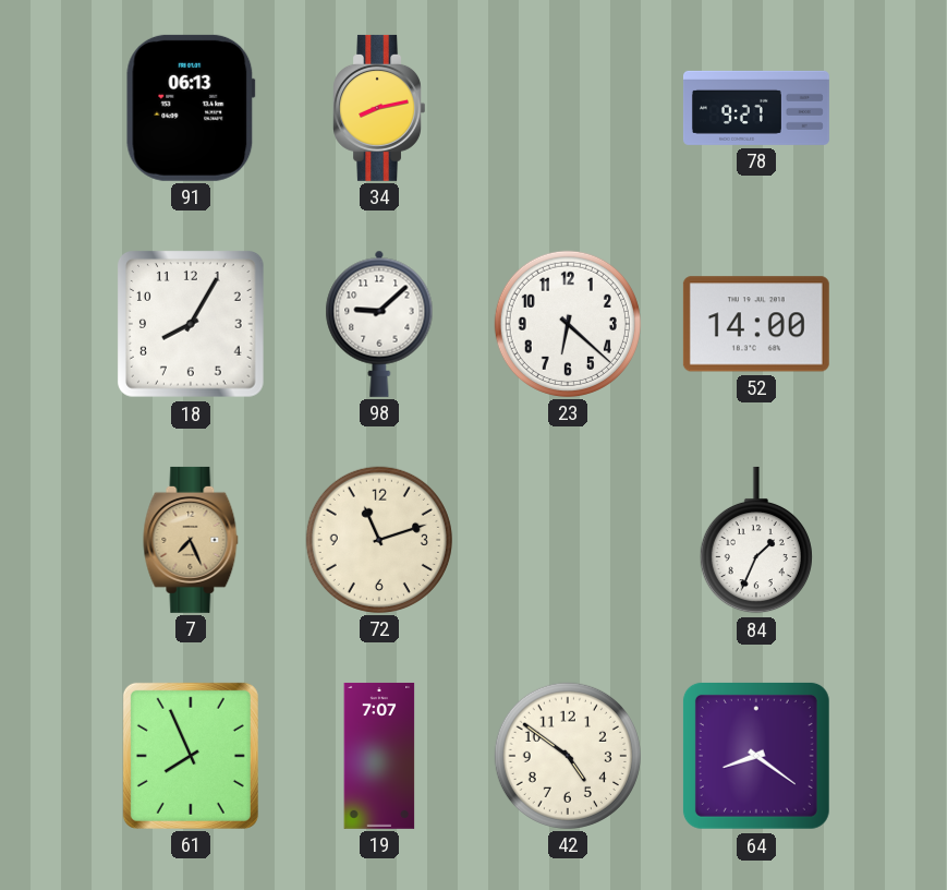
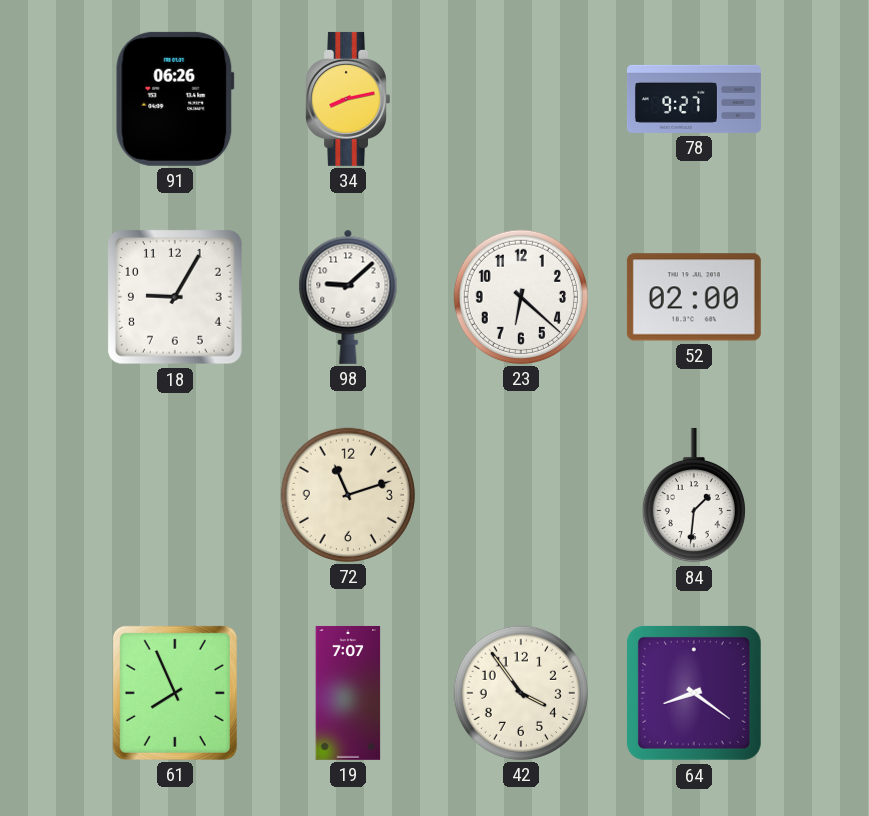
91: 06:13 -> 06:26 (175, 99)
18: 8:05 -> 9:05 (176, 298)
52: 14:00 -> 02:00 (694, 297)
7: 7:26 -> none (191, 540)
84: 1:34 -> 1:31 (694, 495)
42: 4:51 -> 3:54 (521, 693)
